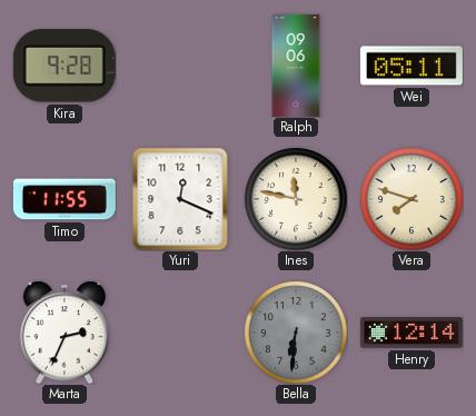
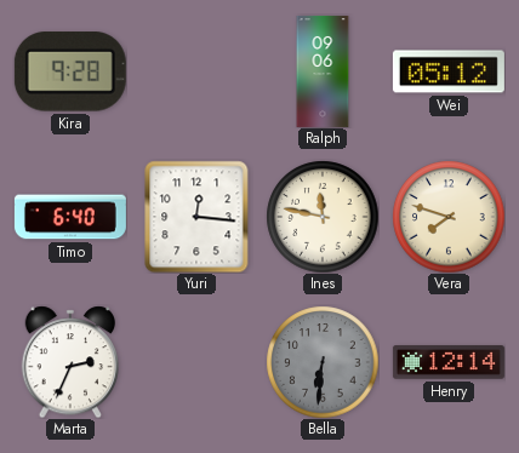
Wei: 05:11 -> 05:12 (449, 71)
Timo: 11:55 -> 6:40 (70, 217)
Yuri: 12:19 -> 12:16 (196, 217)
